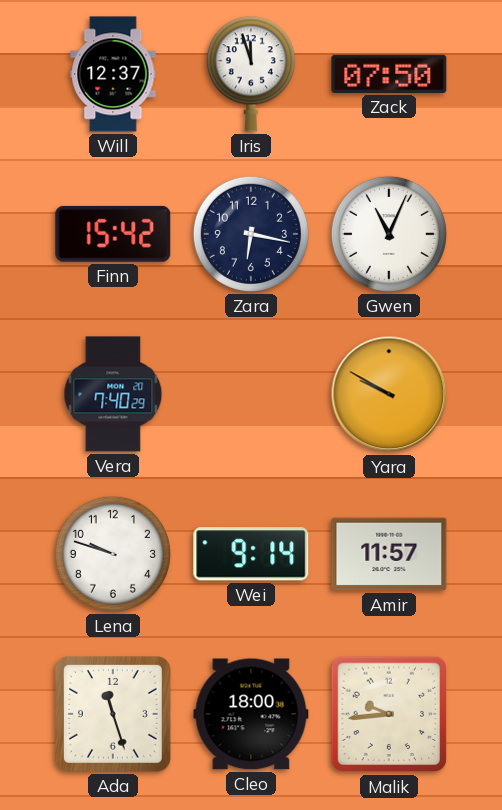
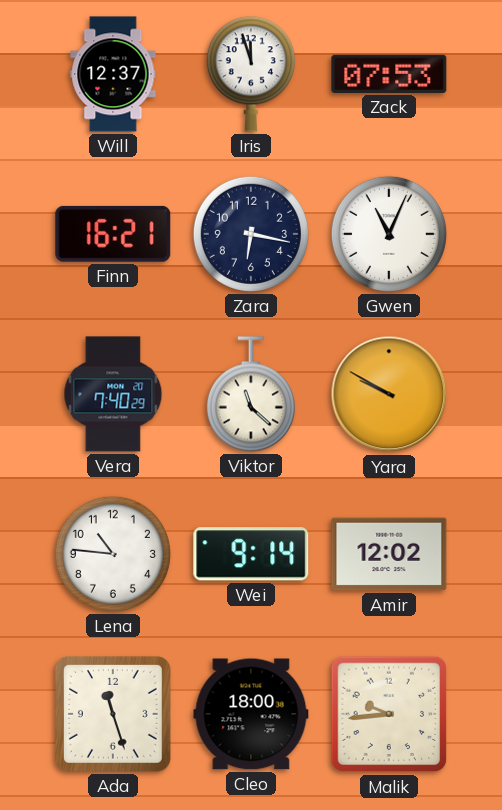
Zack: 07:50 -> 07:53 (389, 74)
Finn: 15:42 -> 16:21 (113, 234)
Viktor: none -> 11:22 (251, 394)
Lena: 9:48 -> 10:46 (113, 554)
Amir: 11:57 -> 12:02 (389, 554)
